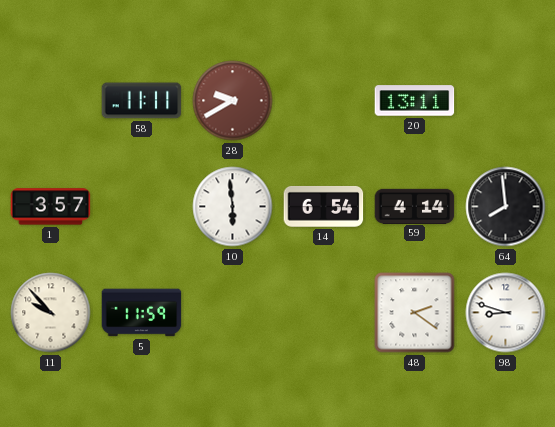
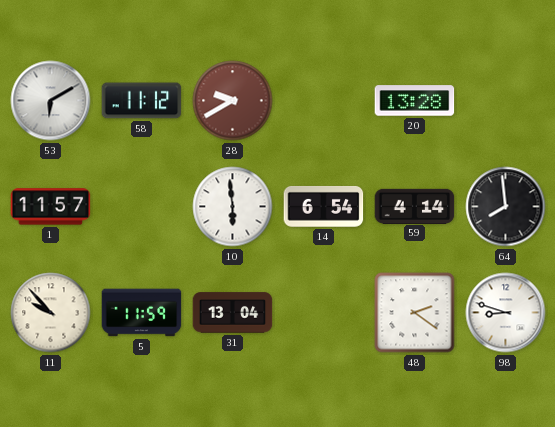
53: none -> 6:10 (51, 101)
58: 11:11 -> 11:12 (142, 101)
20: 13:11 -> 13:28 (415, 101)
1: 3:57 -> 11:57 (51, 207)
31: none -> 13:04 (233, 313)
